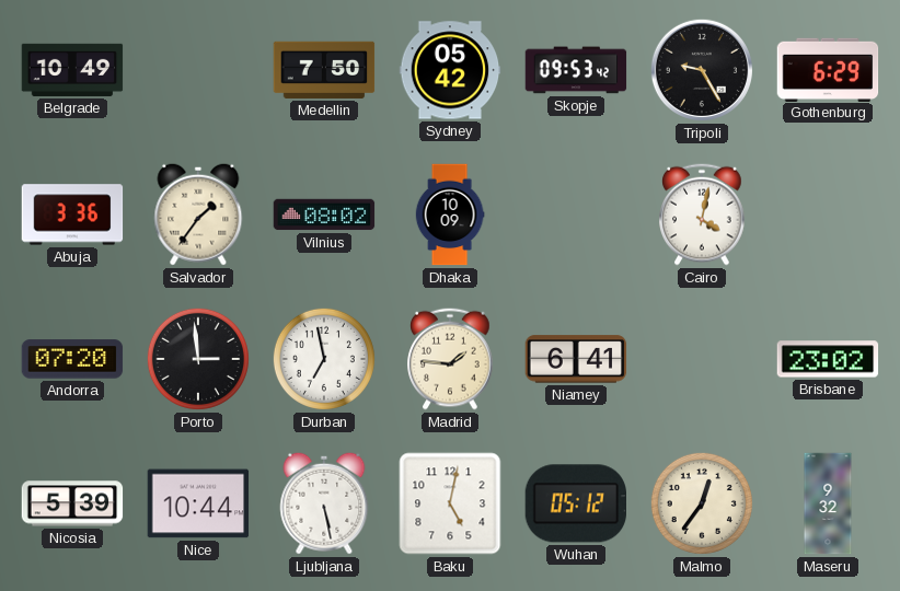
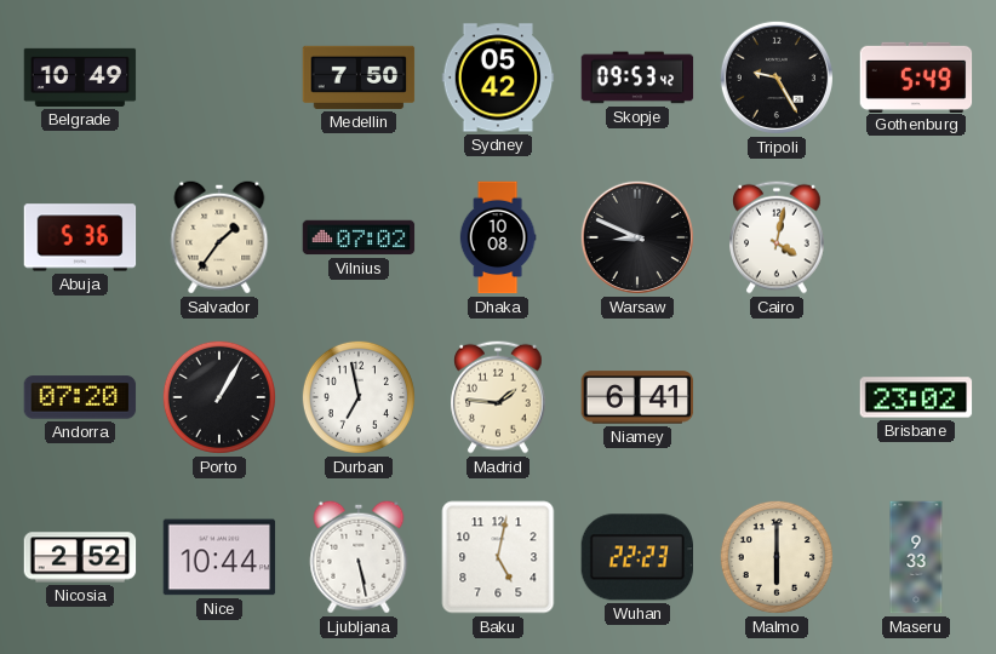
Gothenburg: 6:29 -> 5:49 (916, 76)
Abuja: 3:36 -> 5:36 (80, 237)
Vilnius: 08:02 -> 07:02 (359, 237)
Dhaka: 10:09 -> 10:08 (498, 237)
Warsaw: none -> 8:49 (637, 237)
Porto: 2:59 -> 1:05 (219, 397)
Nicosia: 5:39 -> 2:52 (80, 557)
Wuhan: 05:12 -> 22:23 (636, 557)
Malmo: 12:36 -> 6:00 (777, 557)
Maseru: 9:32 -> 9:33 (916, 557)
